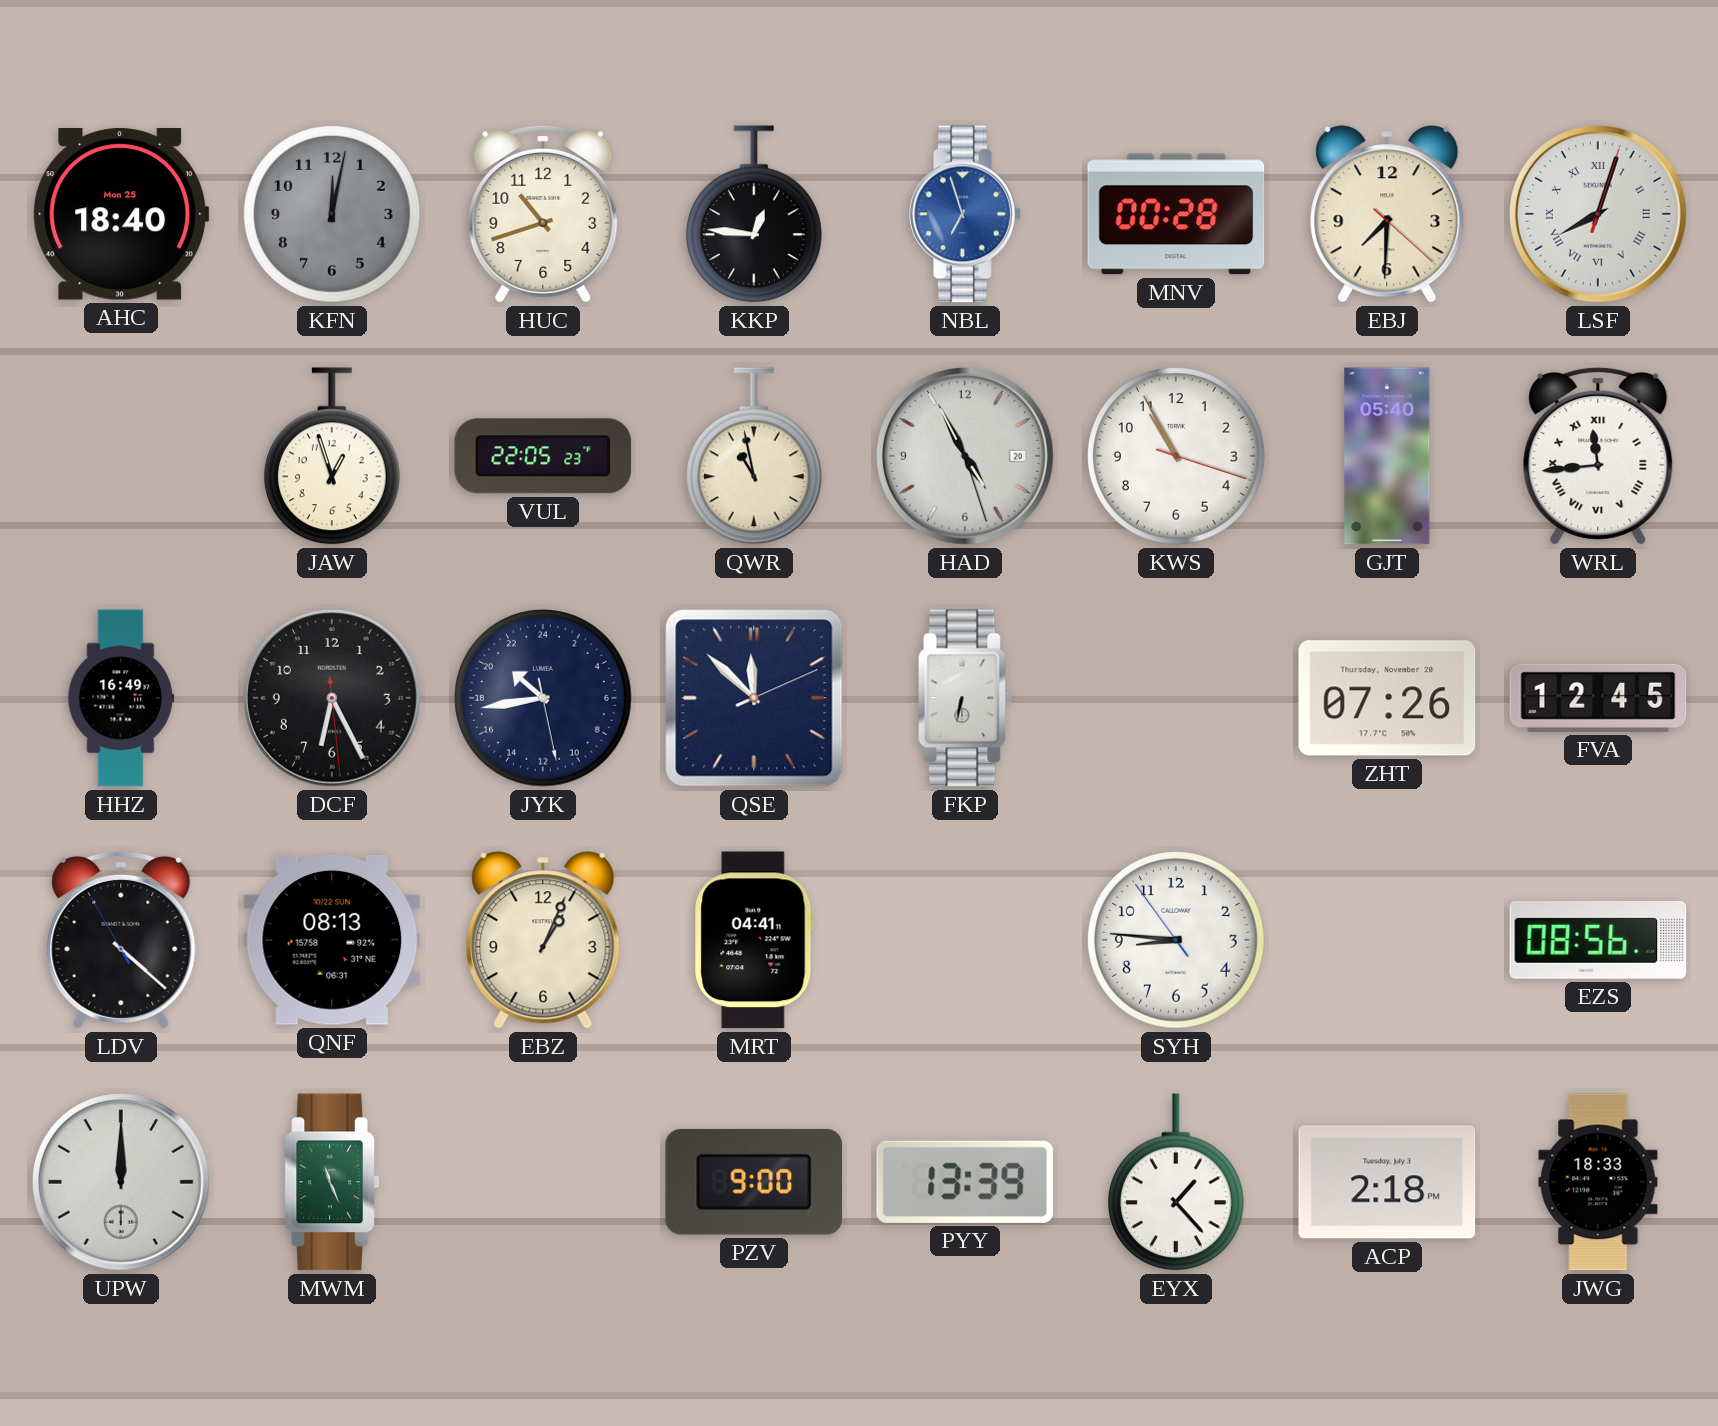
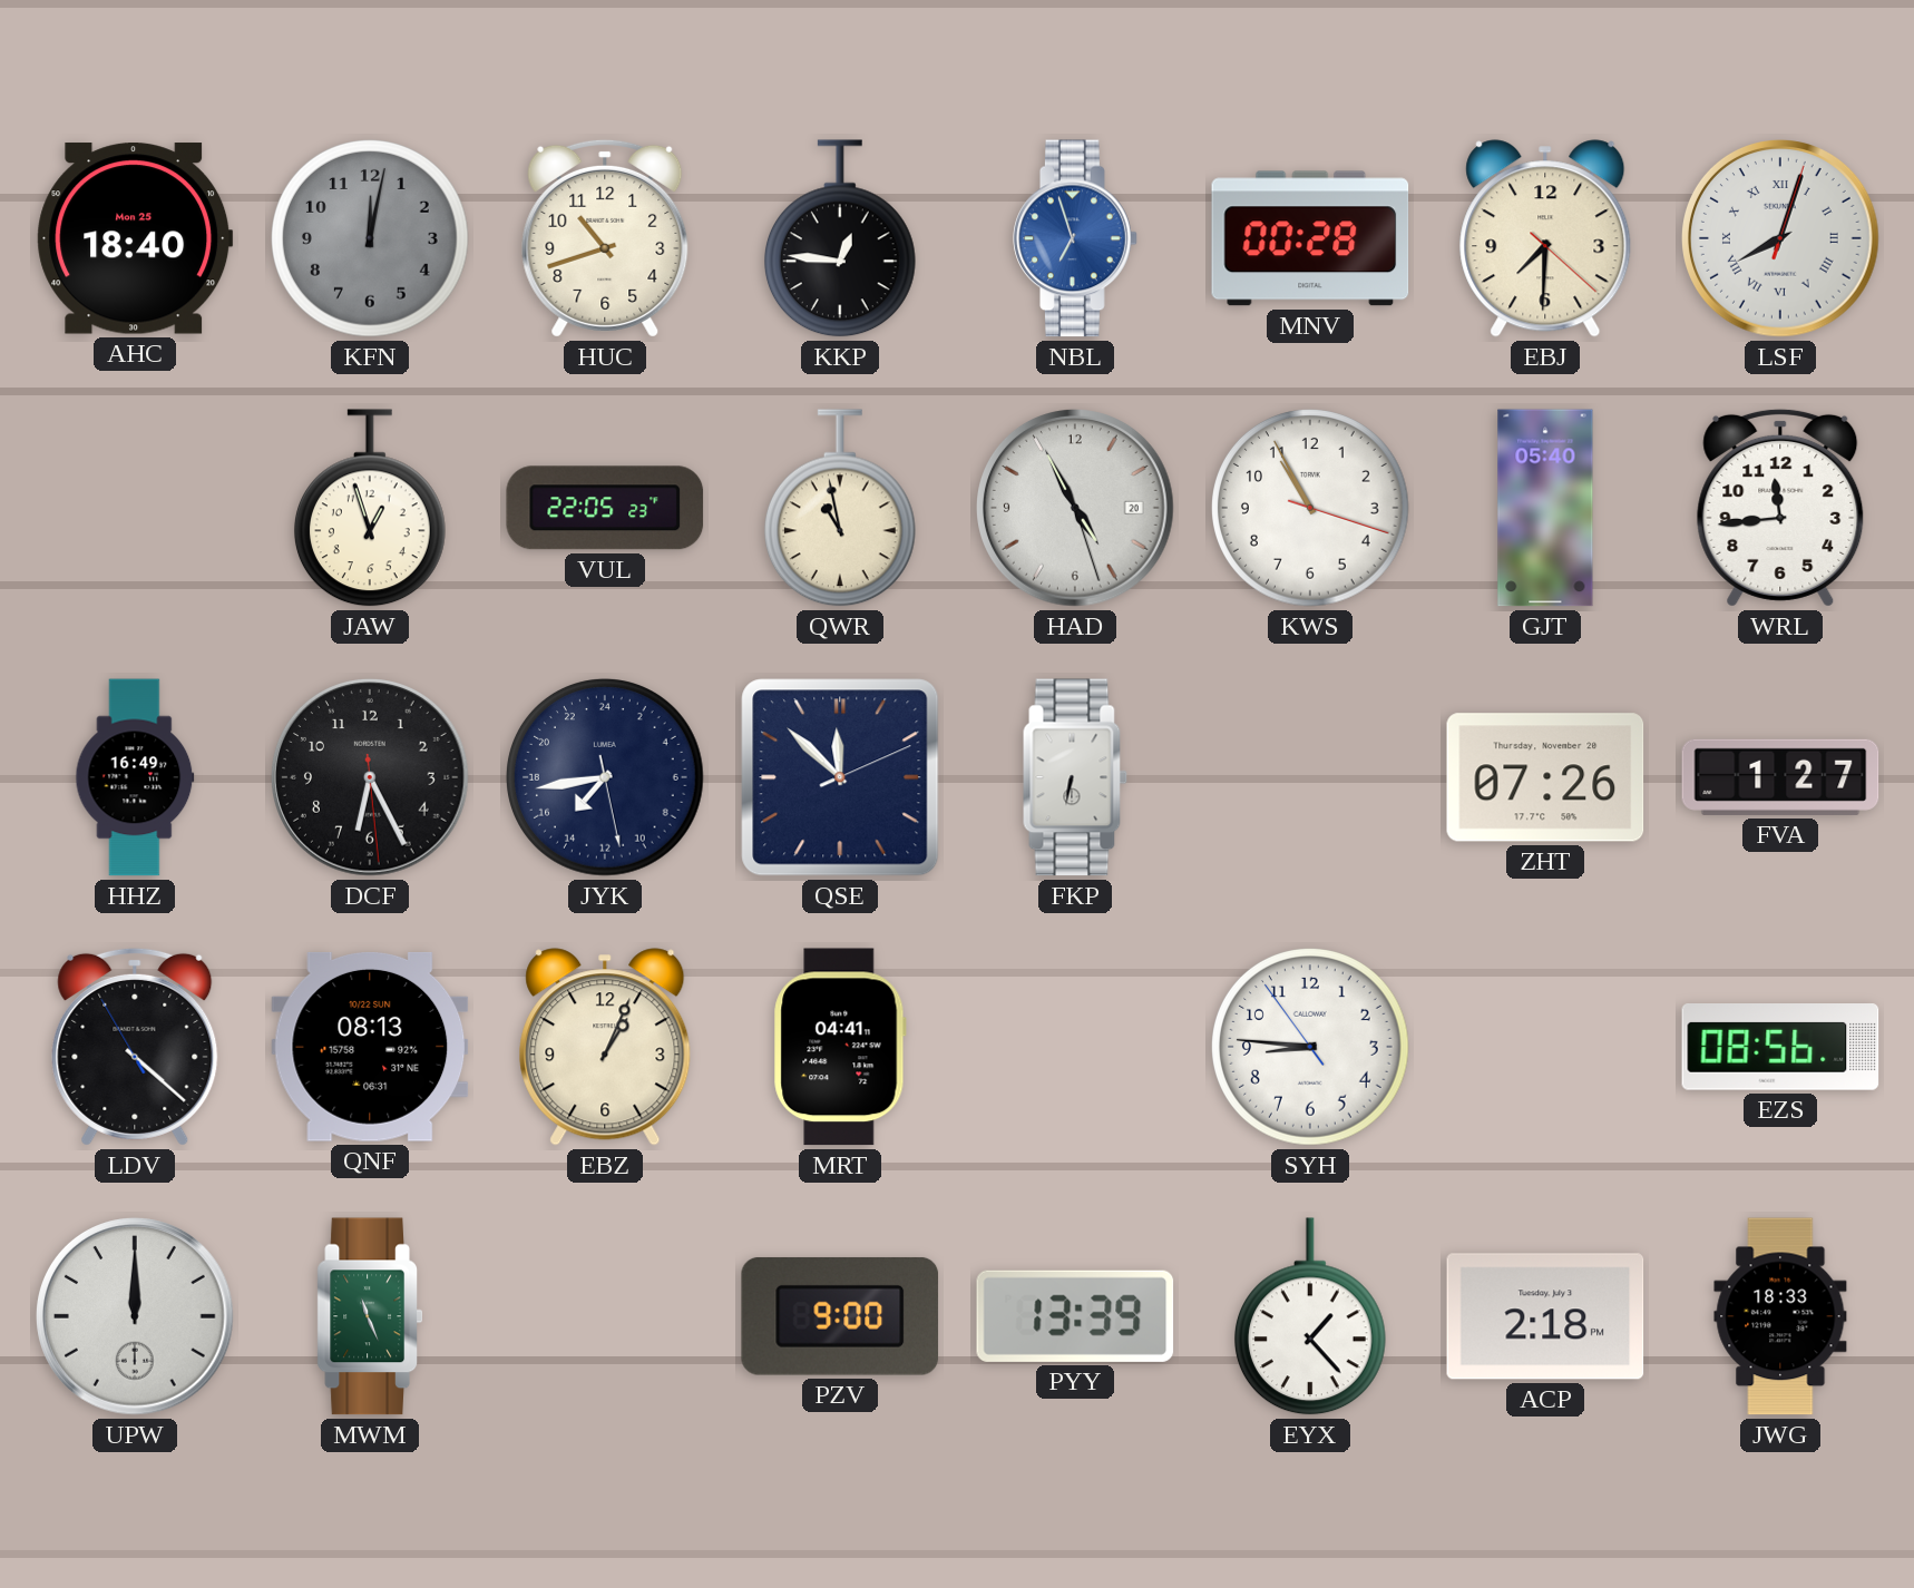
WRL numerals: Roman -> Arabic (1780, 508)
JYK: 20:43 -> 14:43 (606, 778)
FVA: 12:45 -> 1:27 (1780, 777)
